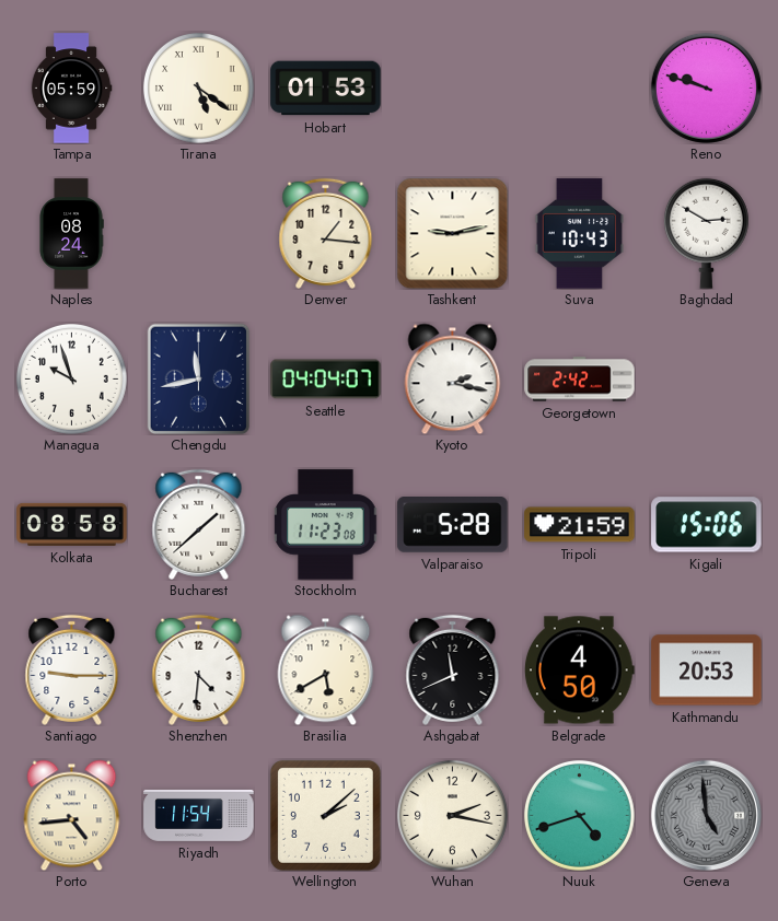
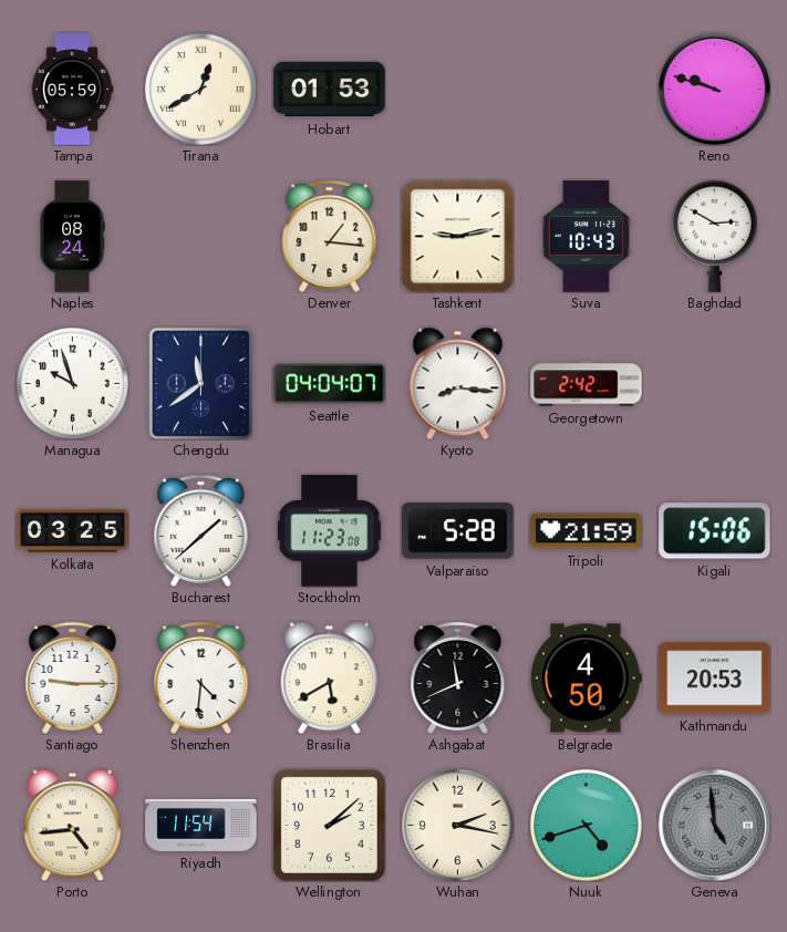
Tirana: 5:21 -> 12:40 (200, 89)
Chengdu: 11:43 -> 11:39 (201, 383)
Kyoto: 2:17 -> 8:16 (458, 383)
Kolkata: 08:58 -> 03:25 (73, 530)
